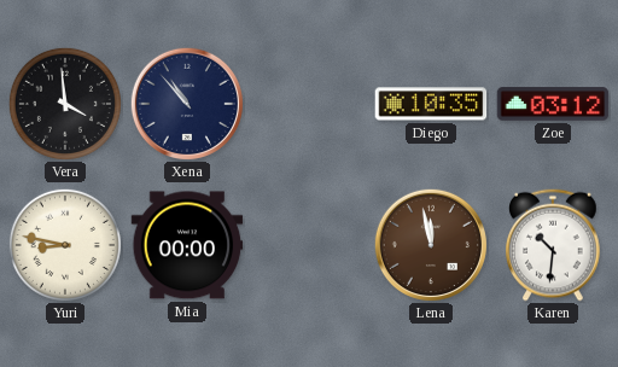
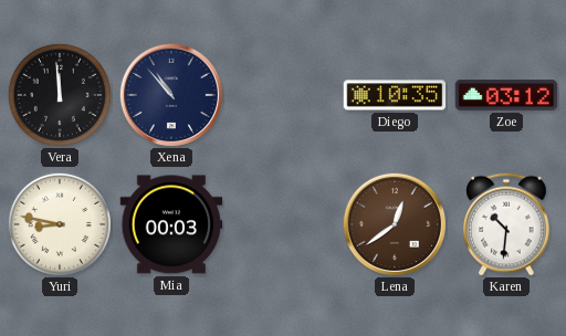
Vera: 3:59 -> 11:59 (60, 95)
Mia: 00:00 -> 00:03 (171, 224)
Lena: 11:58 -> 12:39 (395, 224)
